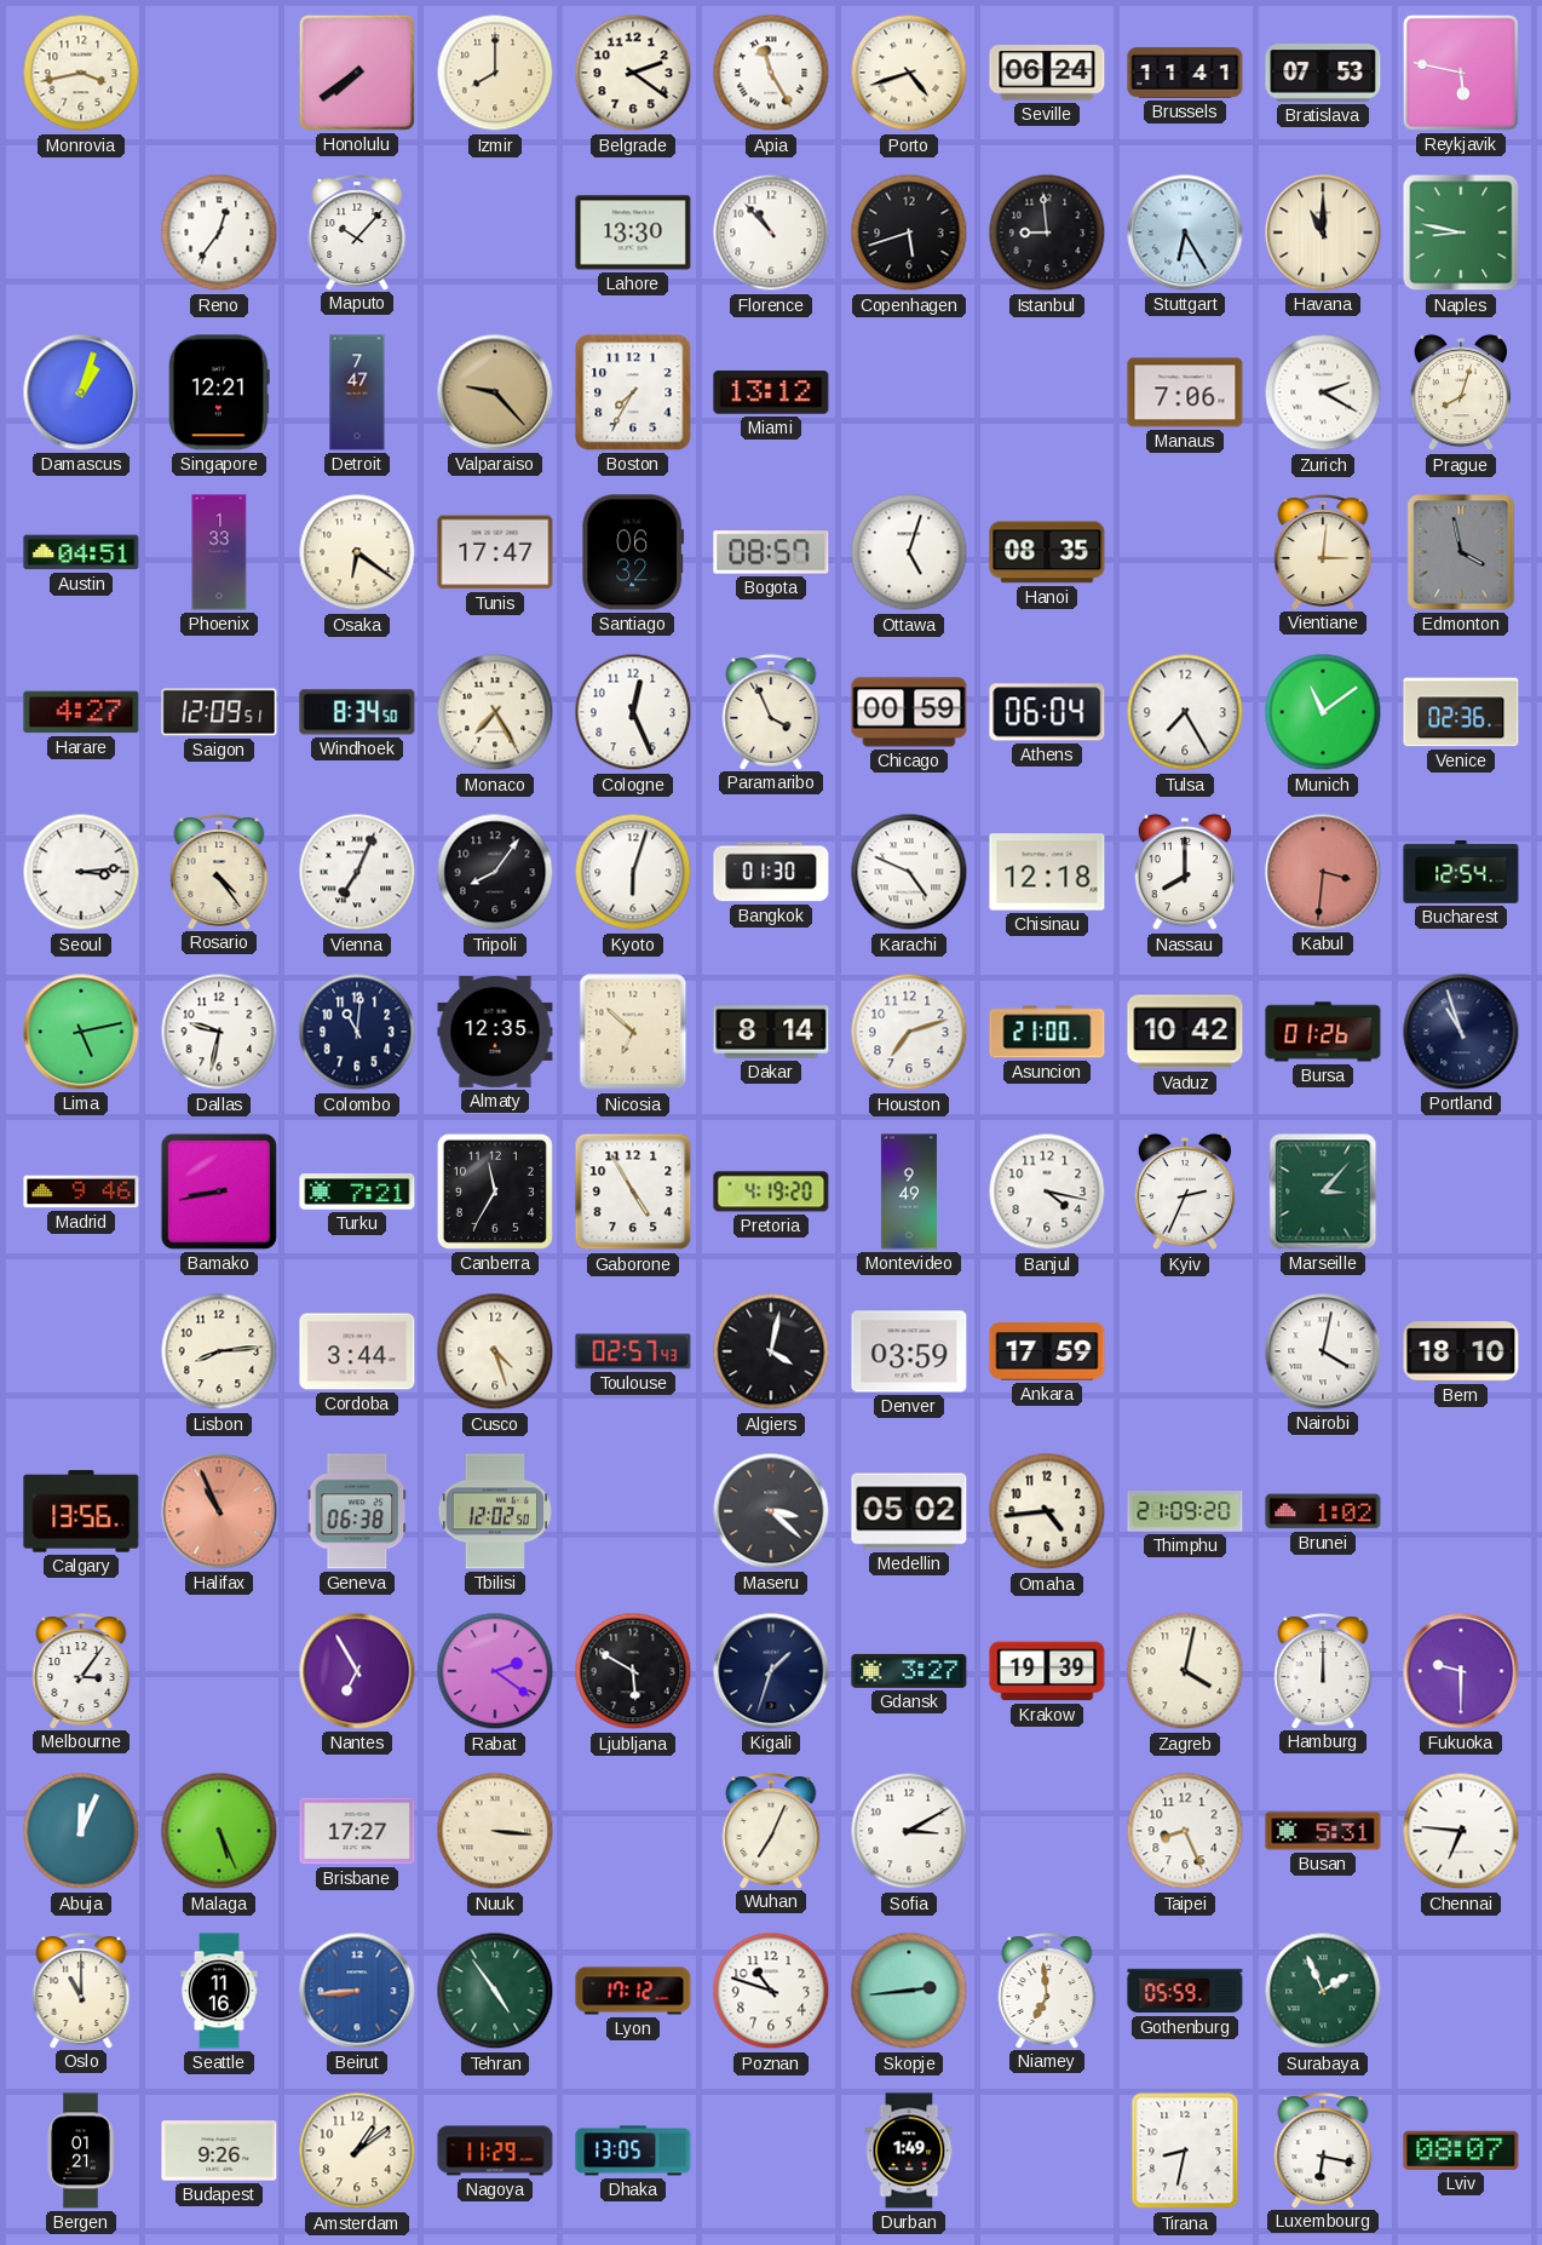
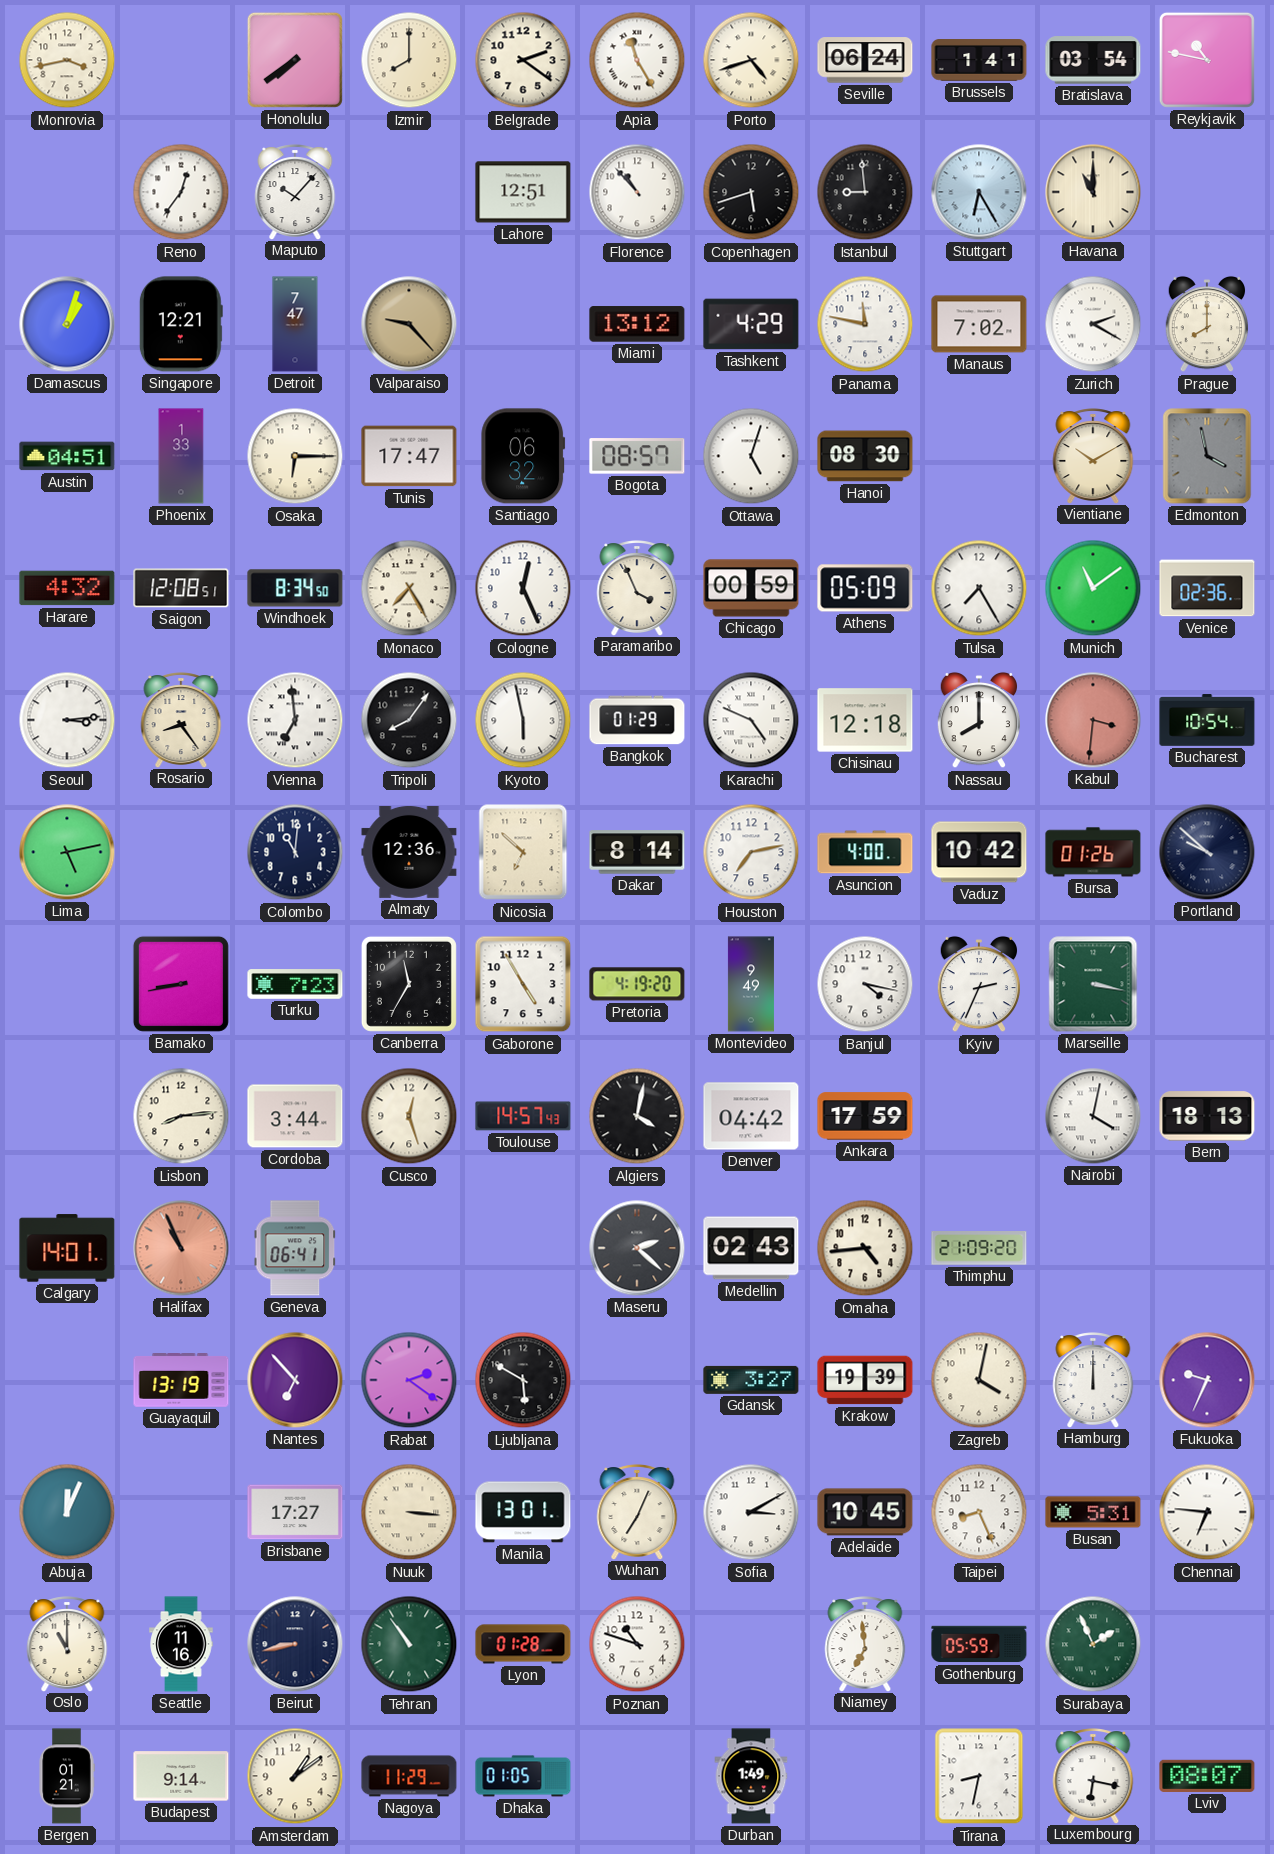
Brussels: 11:41 -> 1:41 (979, 61)
Bratislava: 07:53 -> 03:54 (1093, 60)
Reykjavik: 5:47 -> 10:47 (1207, 60)
Lahore: 13:30 -> 12:51 (523, 192)
Naples: 8:47 -> none (1461, 232)
Boston: 7:35 -> none (633, 392)
Tashkent: none -> 4:29 (751, 324)
Panama: none -> 11:47 (865, 324)
Manaus: 7:06 -> 7:02 (979, 324)
Prague: 8:03 -> 8:00 (1206, 324)
Osaka: 6:21 -> 6:15 (295, 456)
Hanoi: 08:35 -> 08:30 (865, 456)
Vientiane: 3:01 -> 10:10 (1093, 456)
Harare: 4:27 -> 4:32 (67, 588)
Saigon: 12:09 -> 12:08 (181, 588)
Athens: 06:04 -> 05:09 (865, 588)
Rosario: 4:24 -> 8:24 (181, 720)
Vienna: 7:04 -> 6:59 (295, 720)
Kyoto: 6:03 -> 5:58 (523, 720)
Bangkok: 01:30 -> 01:29 (637, 720)
Bucharest: 12:54 -> 10:54 (1207, 720)
Dallas: 9:32 -> none (219, 1032)
Almaty: 12:35 -> 12:36 (409, 852)
Houston: 7:12 -> 7:13 (751, 852)
Asuncion: 21:00 -> 4:00 (865, 852)
Portland: 10:57 -> 9:52 (1207, 852)
Madrid: 9:46 -> none (81, 1192)
Turku: 7:21 -> 7:23 (295, 984)
Marseille: 3:07 -> 3:17 (1093, 984)
Cusco: 4:27 -> 12:27 (409, 1116)
Toulouse: 02:57 -> 14:57 (523, 1116)
Denver: 03:59 -> 04:42 (751, 1116)
Bern: 18:10 -> 18:13 (1207, 1116)
Calgary: 13:56 -> 14:01 (67, 1248)
Geneva: 06:38 -> 06:41 (295, 1248)
Tbilisi: 12:02 -> none (495, 1511)
Maseru: 3:22 -> 2:22 (637, 1248)
Medellin: 05:02 -> 02:43 (751, 1248)
Brunei: 1:02 -> none (1323, 1511)
Melbourne: 3:06 -> none (81, 1671)
Guayaquil: none -> 13:19 (181, 1381)
Nantes: 6:55 -> 6:53 (295, 1380)
Kigali: 1:33 -> none (771, 1671)
Fukuoka: 9:30 -> 9:34 (1207, 1380)
Malaga: 5:26 -> none (219, 1831)
Manila: none -> 13:01 (523, 1512)
Adelaide: none -> 10:45 (865, 1512)
Beirut: 8:44 -> 8:43 (295, 1644)
Beirut dial: blue -> navy (295, 1644)
Tehran: 4:54 -> 10:54 (409, 1644)
Lyon: 17:12 -> 01:28 (523, 1644)
Skopje: 2:44 -> none (909, 1991)
Budapest: 9:26 -> 9:14 (181, 1776)
Dhaka: 13:05 -> 01:05 (523, 1776)
